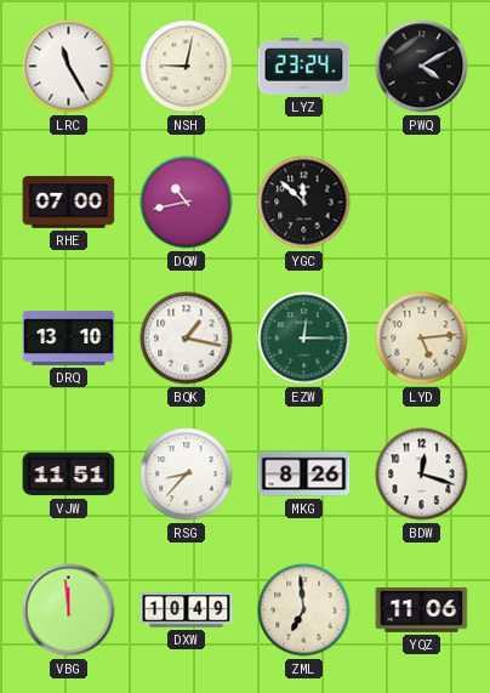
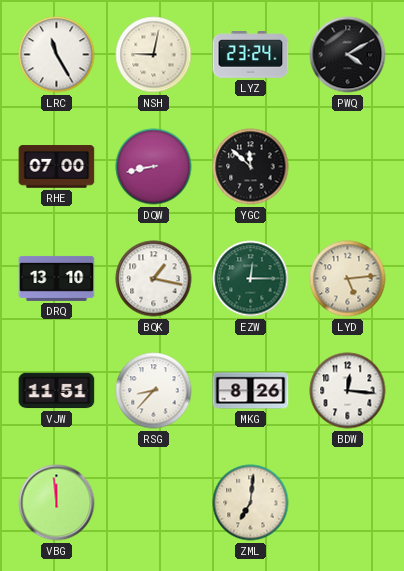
DQW: 10:43 -> 8:43 (154, 167)
BDW: 12:18 -> 12:16 (348, 391)
DXW: 10:49 -> none (187, 610)
ZML: 6:59 -> 7:01 (251, 503)
YQZ: 11:06 -> none (422, 609)
